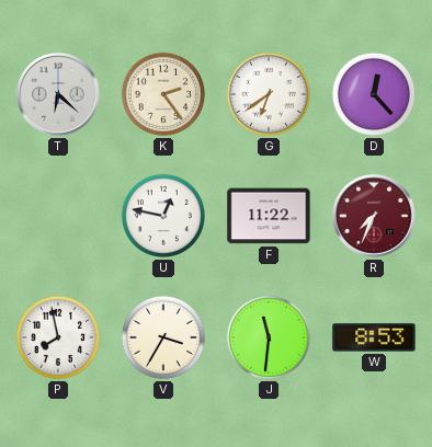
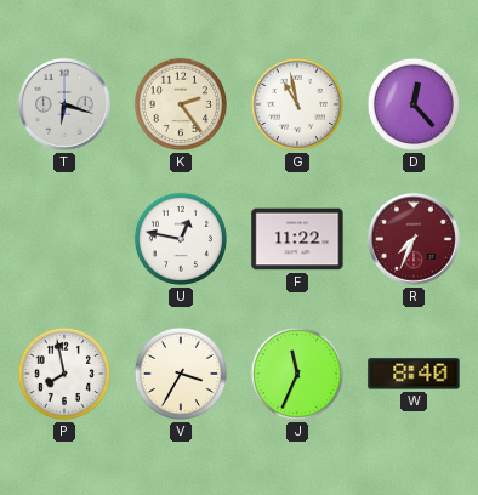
T: 6:22 -> 6:18 (66, 106)
G: 6:39 -> 10:58 (297, 104)
J: 11:31 -> 11:34 (297, 374)
W: 8:53 -> 8:40 (414, 374)
